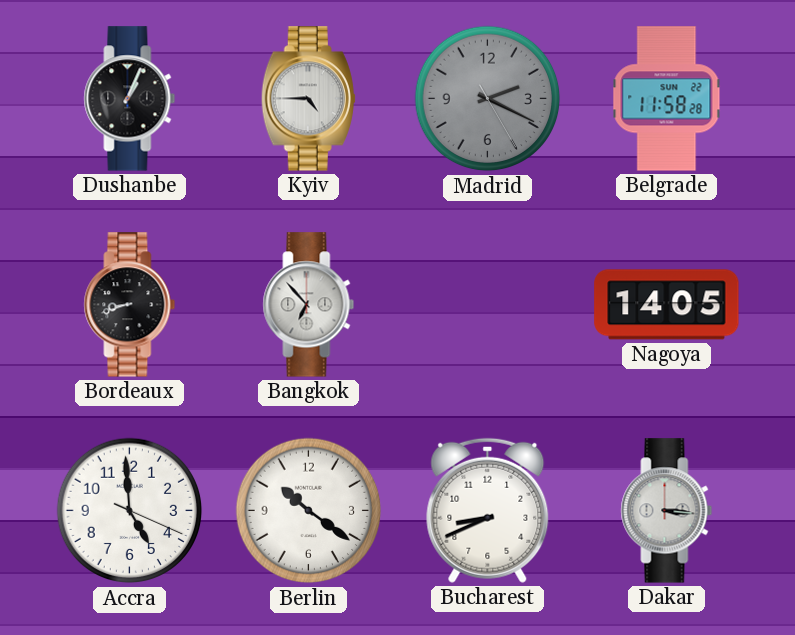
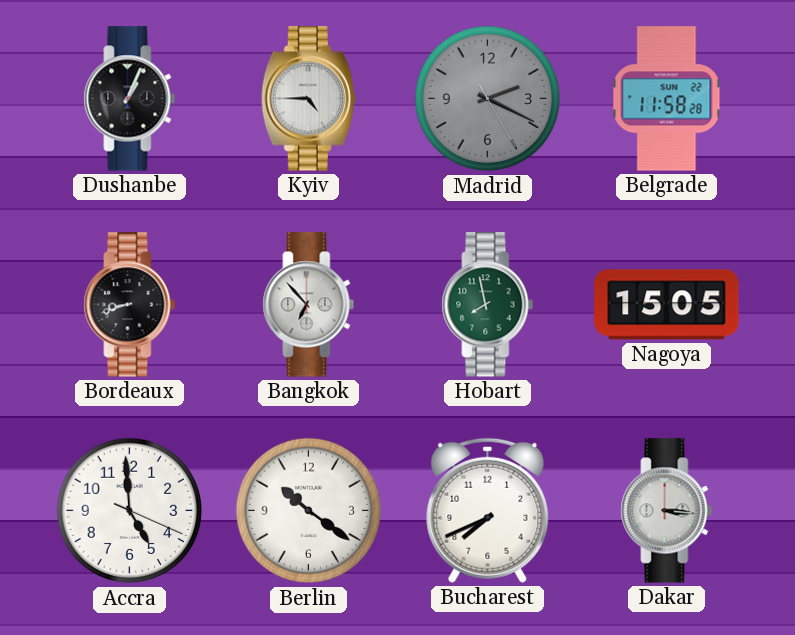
Hobart: none -> 7:58 (488, 305)
Nagoya: 14:05 -> 15:05 (667, 305)
Bucharest: 8:41 -> 7:41 (488, 510)
